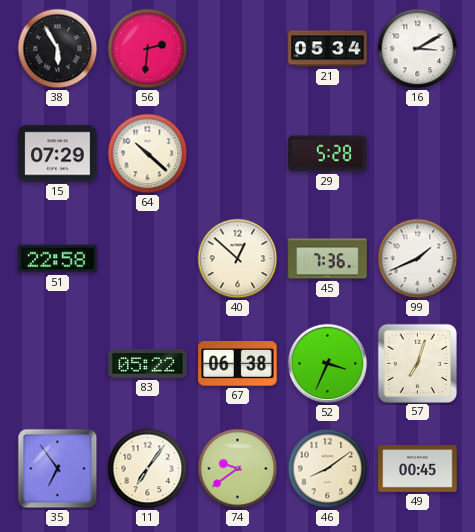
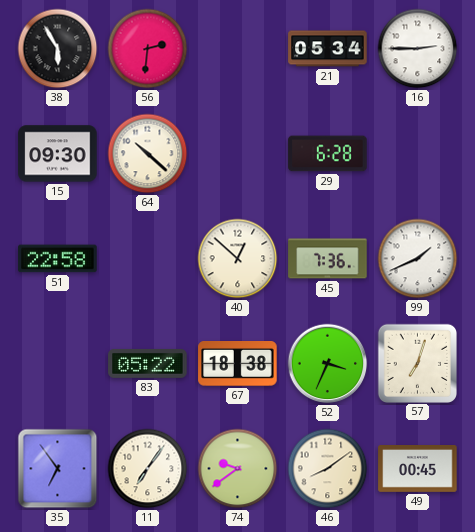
16: 3:10 -> 2:45 (418, 49)
15: 07:29 -> 09:30 (58, 154)
29: 5:28 -> 6:28 (328, 154)
67: 06:38 -> 18:38 (238, 364)
